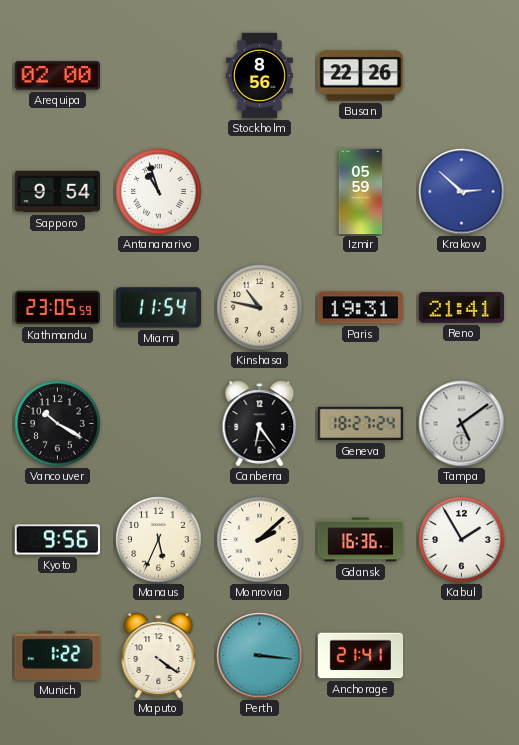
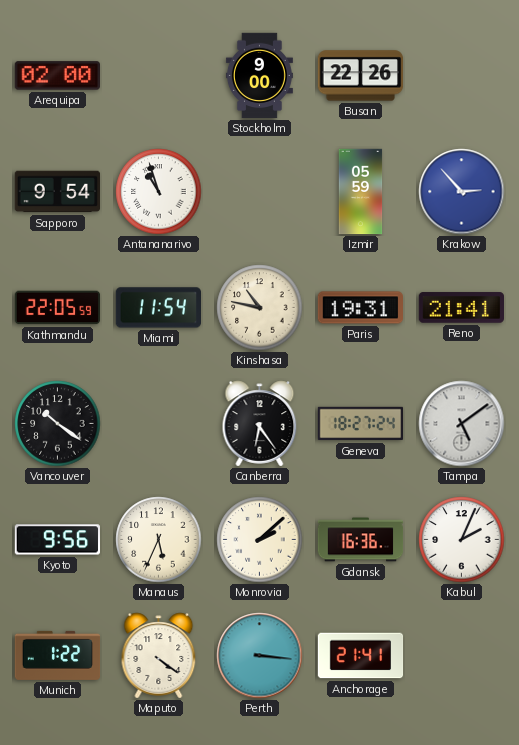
Stockholm: 8:56 -> 9:00 (259, 76)
Krakow: 2:52 -> 2:53 (462, 192)
Kathmandu: 23:05 -> 22:05 (58, 308)
Vancouver: 10:20 -> 10:21 (58, 424)
Kabul: 1:55 -> 2:04 (462, 540)
